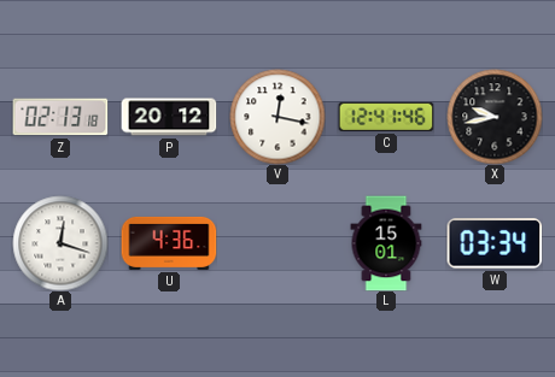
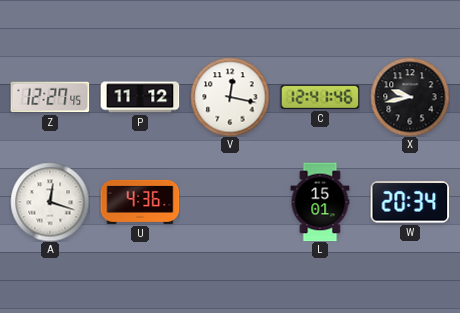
Z: 02:13 -> 12:27 (50, 97)
P: 20:12 -> 11:12 (140, 97)
W: 03:34 -> 20:34 (410, 202)
